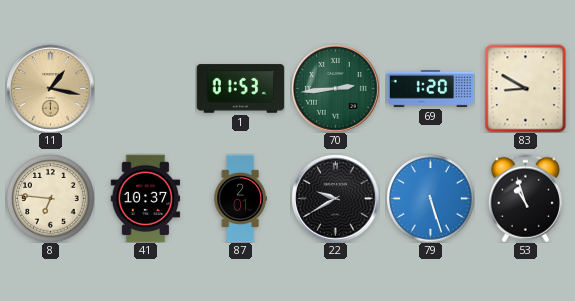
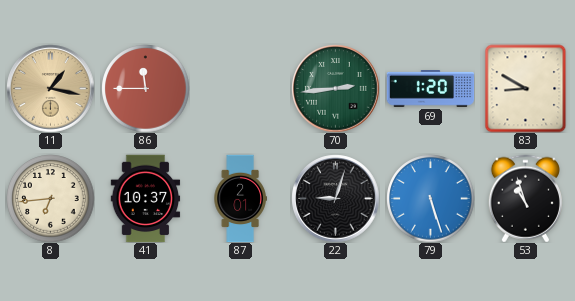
86: none -> 11:45 (145, 88)
1: 01:53 -> none (240, 89)
8: 6:46 -> 6:44 (50, 198)
22: 9:40 -> 9:03 (335, 198)
